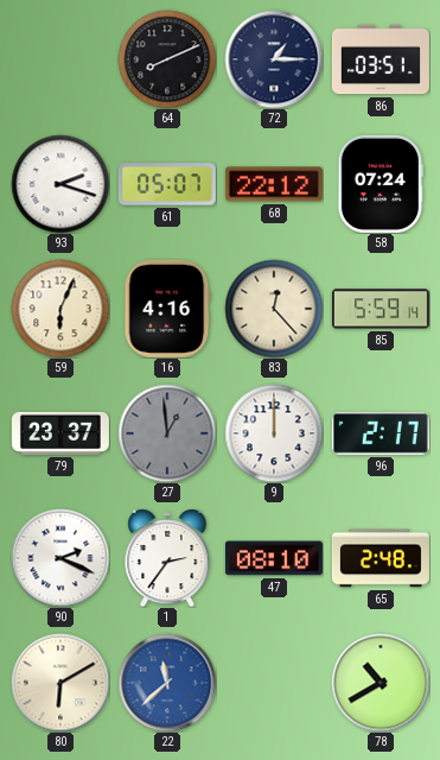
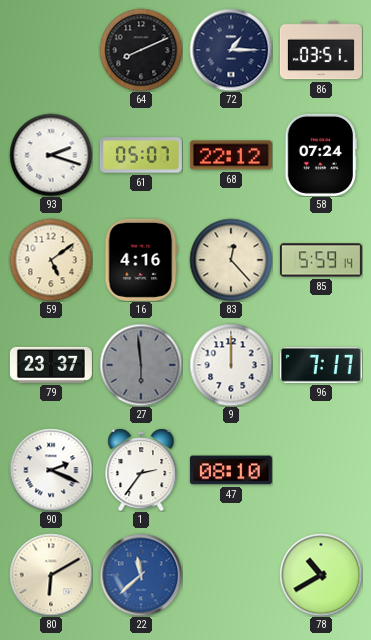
59: 6:04 -> 5:09 (51, 260)
27: 12:59 -> 5:59 (141, 365)
96: 2:17 -> 7:17 (321, 365)
65: 2:48 -> none (381, 558)
